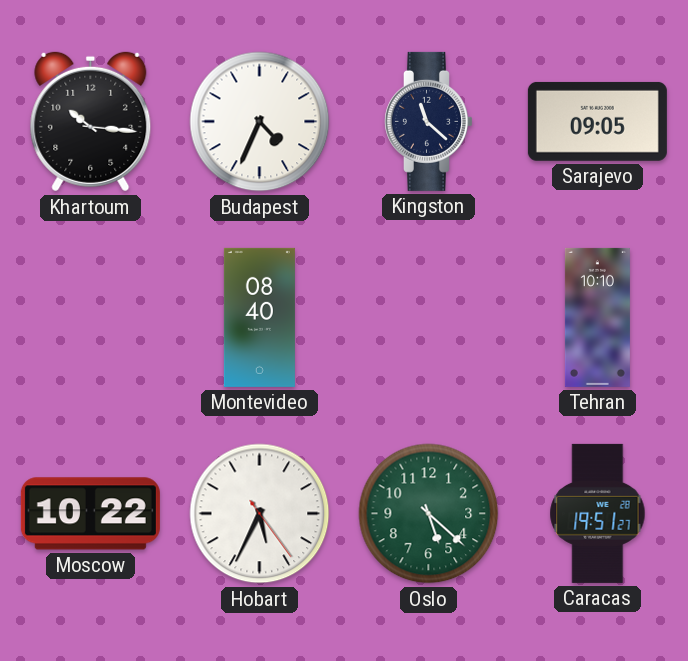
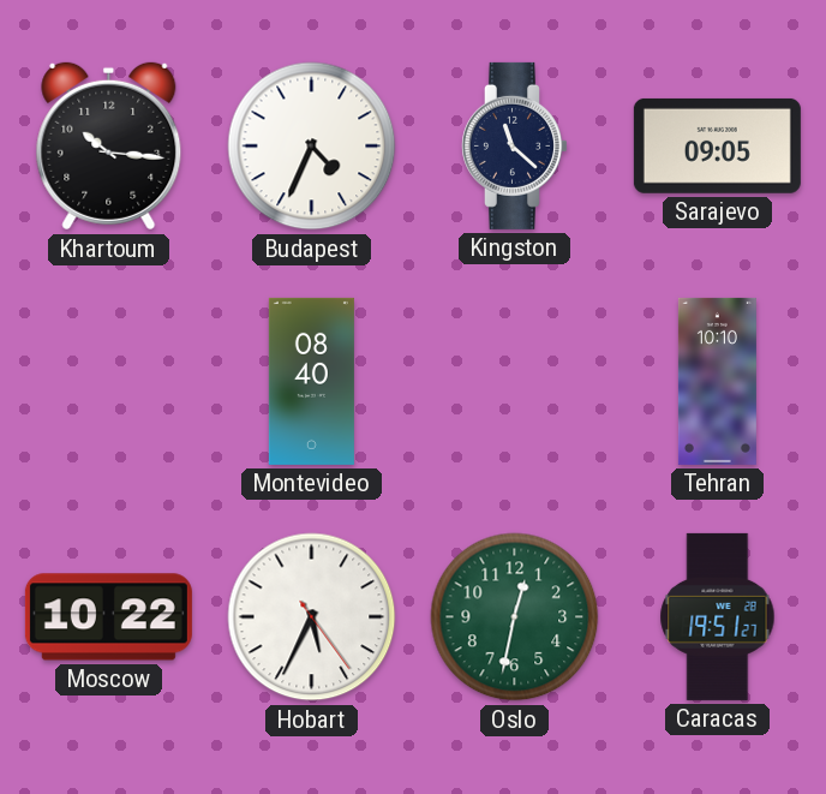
Oslo: 5:22 -> 12:32 (515, 617)
